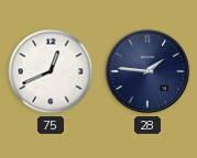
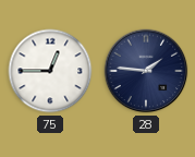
75: 12:41 -> 12:45 (50, 71)
